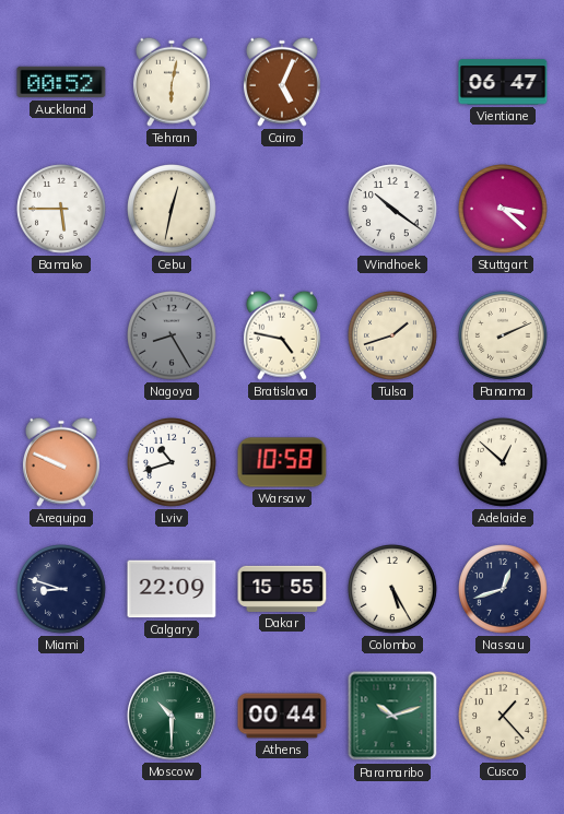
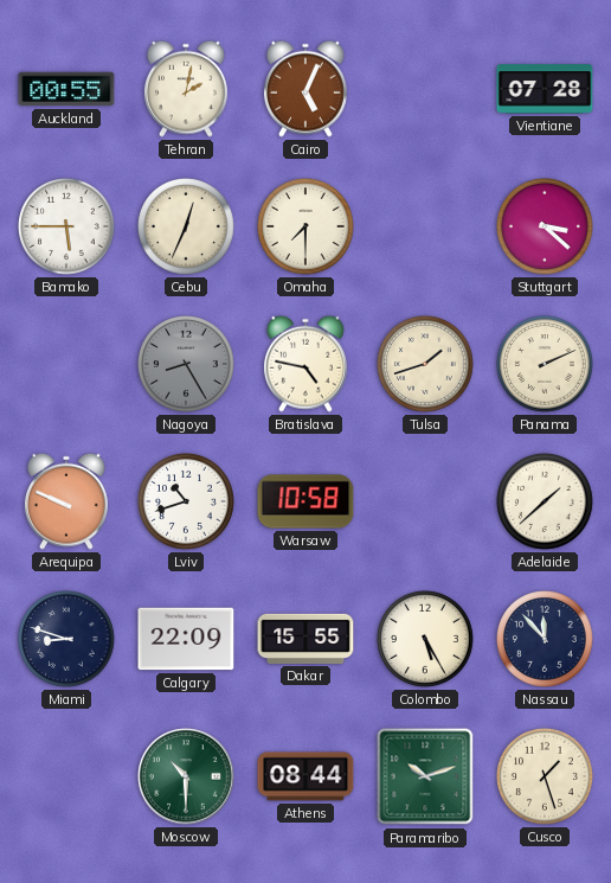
Auckland: 00:52 -> 00:55 (66, 89)
Tehran: 6:02 -> 2:02 (186, 89)
Vientiane: 06:47 -> 07:28 (545, 89)
Cebu: 12:32 -> 12:34 (187, 228)
Omaha: none -> 7:30 (307, 228)
Windhoek: 10:21 -> none (393, 210)
Adelaide: 12:52 -> 1:38 (546, 503)
Nassau: 12:42 -> 11:53 (546, 640)
Athens: 00:44 -> 08:44 (305, 776)
Cusco: 1:23 -> 1:27 (546, 778)
